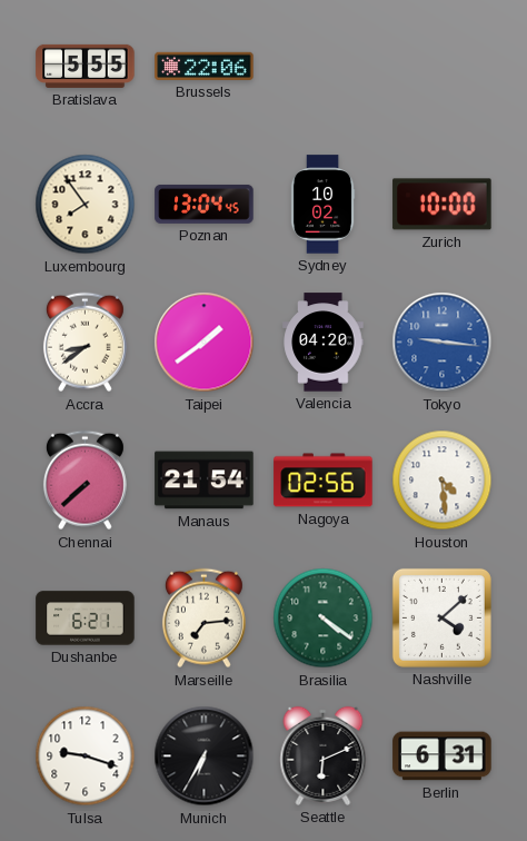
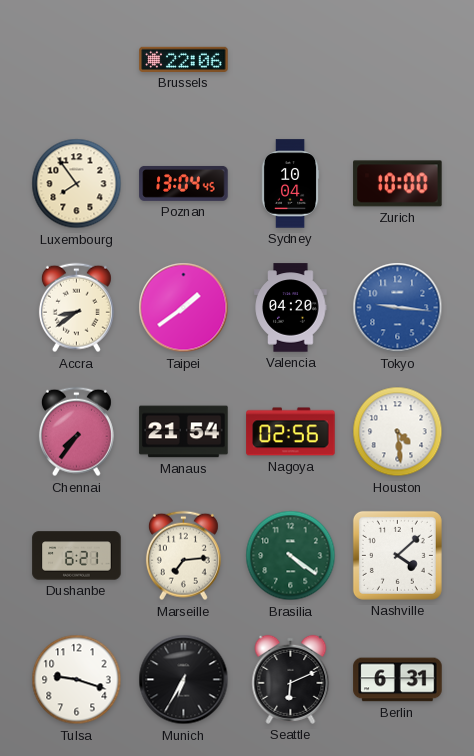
Bratislava: 5:55 -> none (86, 66)
Sydney: 10:02 -> 10:04 (290, 184)
Chennai: 7:38 -> 7:36 (76, 432)
